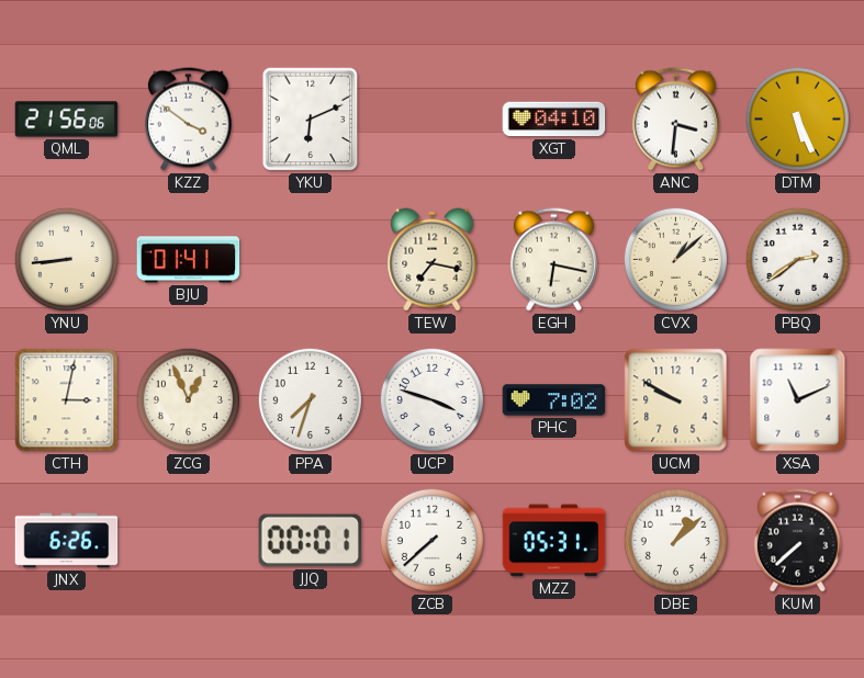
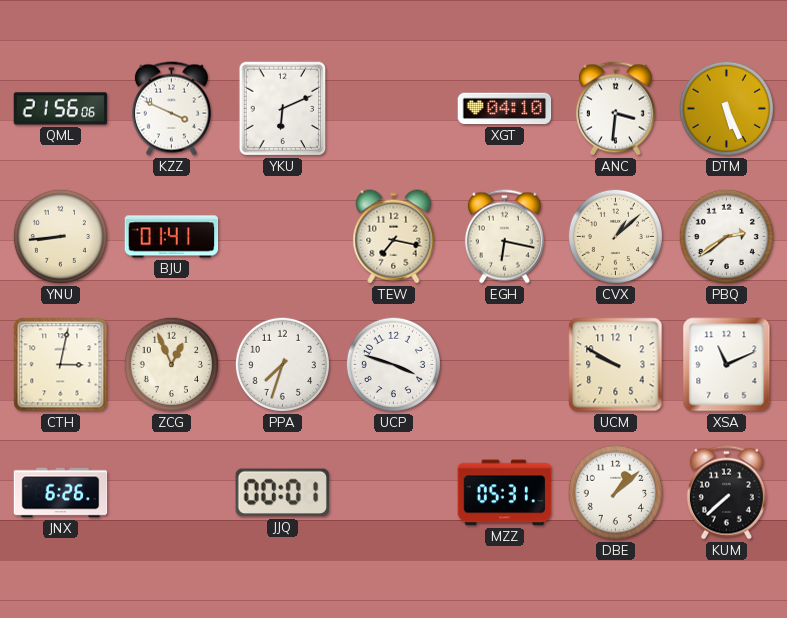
KZZ: 3:51 -> 3:49 (171, 109)
PHC: 7:02 -> none (554, 400)
ZCB: 7:38 -> none (431, 540)
